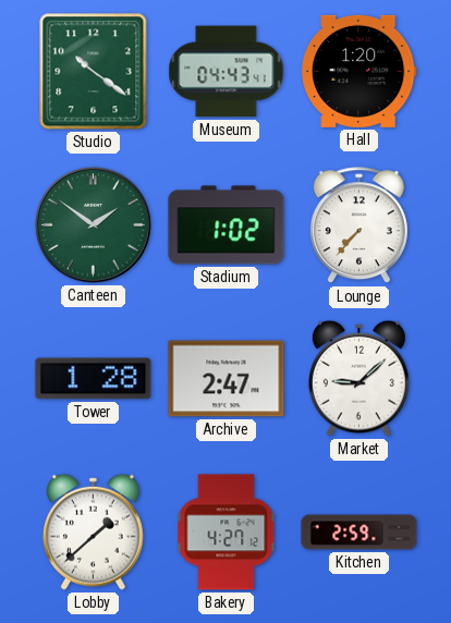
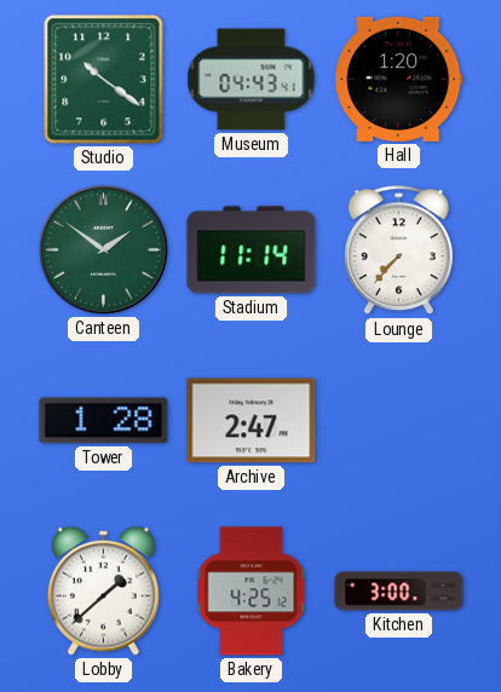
Stadium: 1:02 -> 11:14 (252, 250)
Market: 9:08 -> none (358, 378)
Bakery: 4:27 -> 4:25 (252, 592)
Kitchen: 2:59 -> 3:00 (399, 592)
